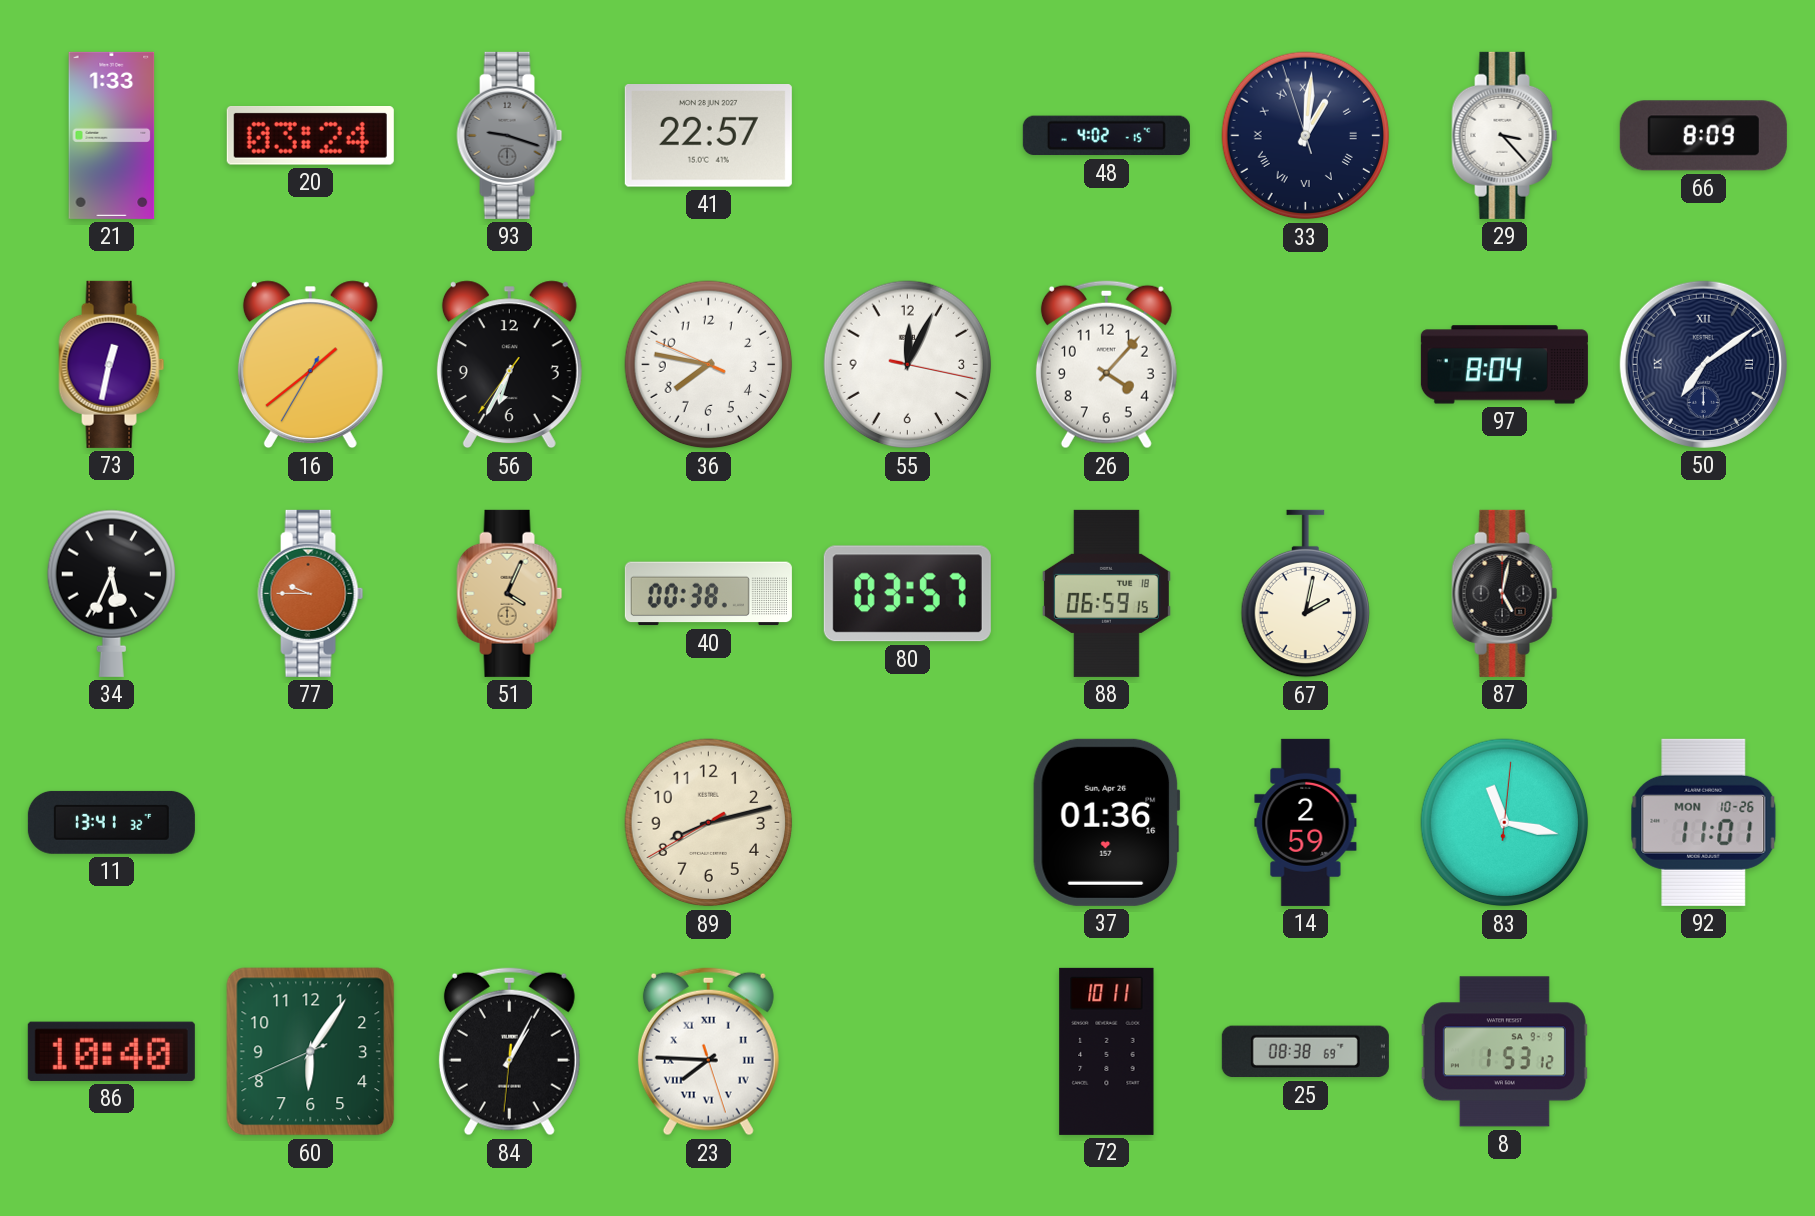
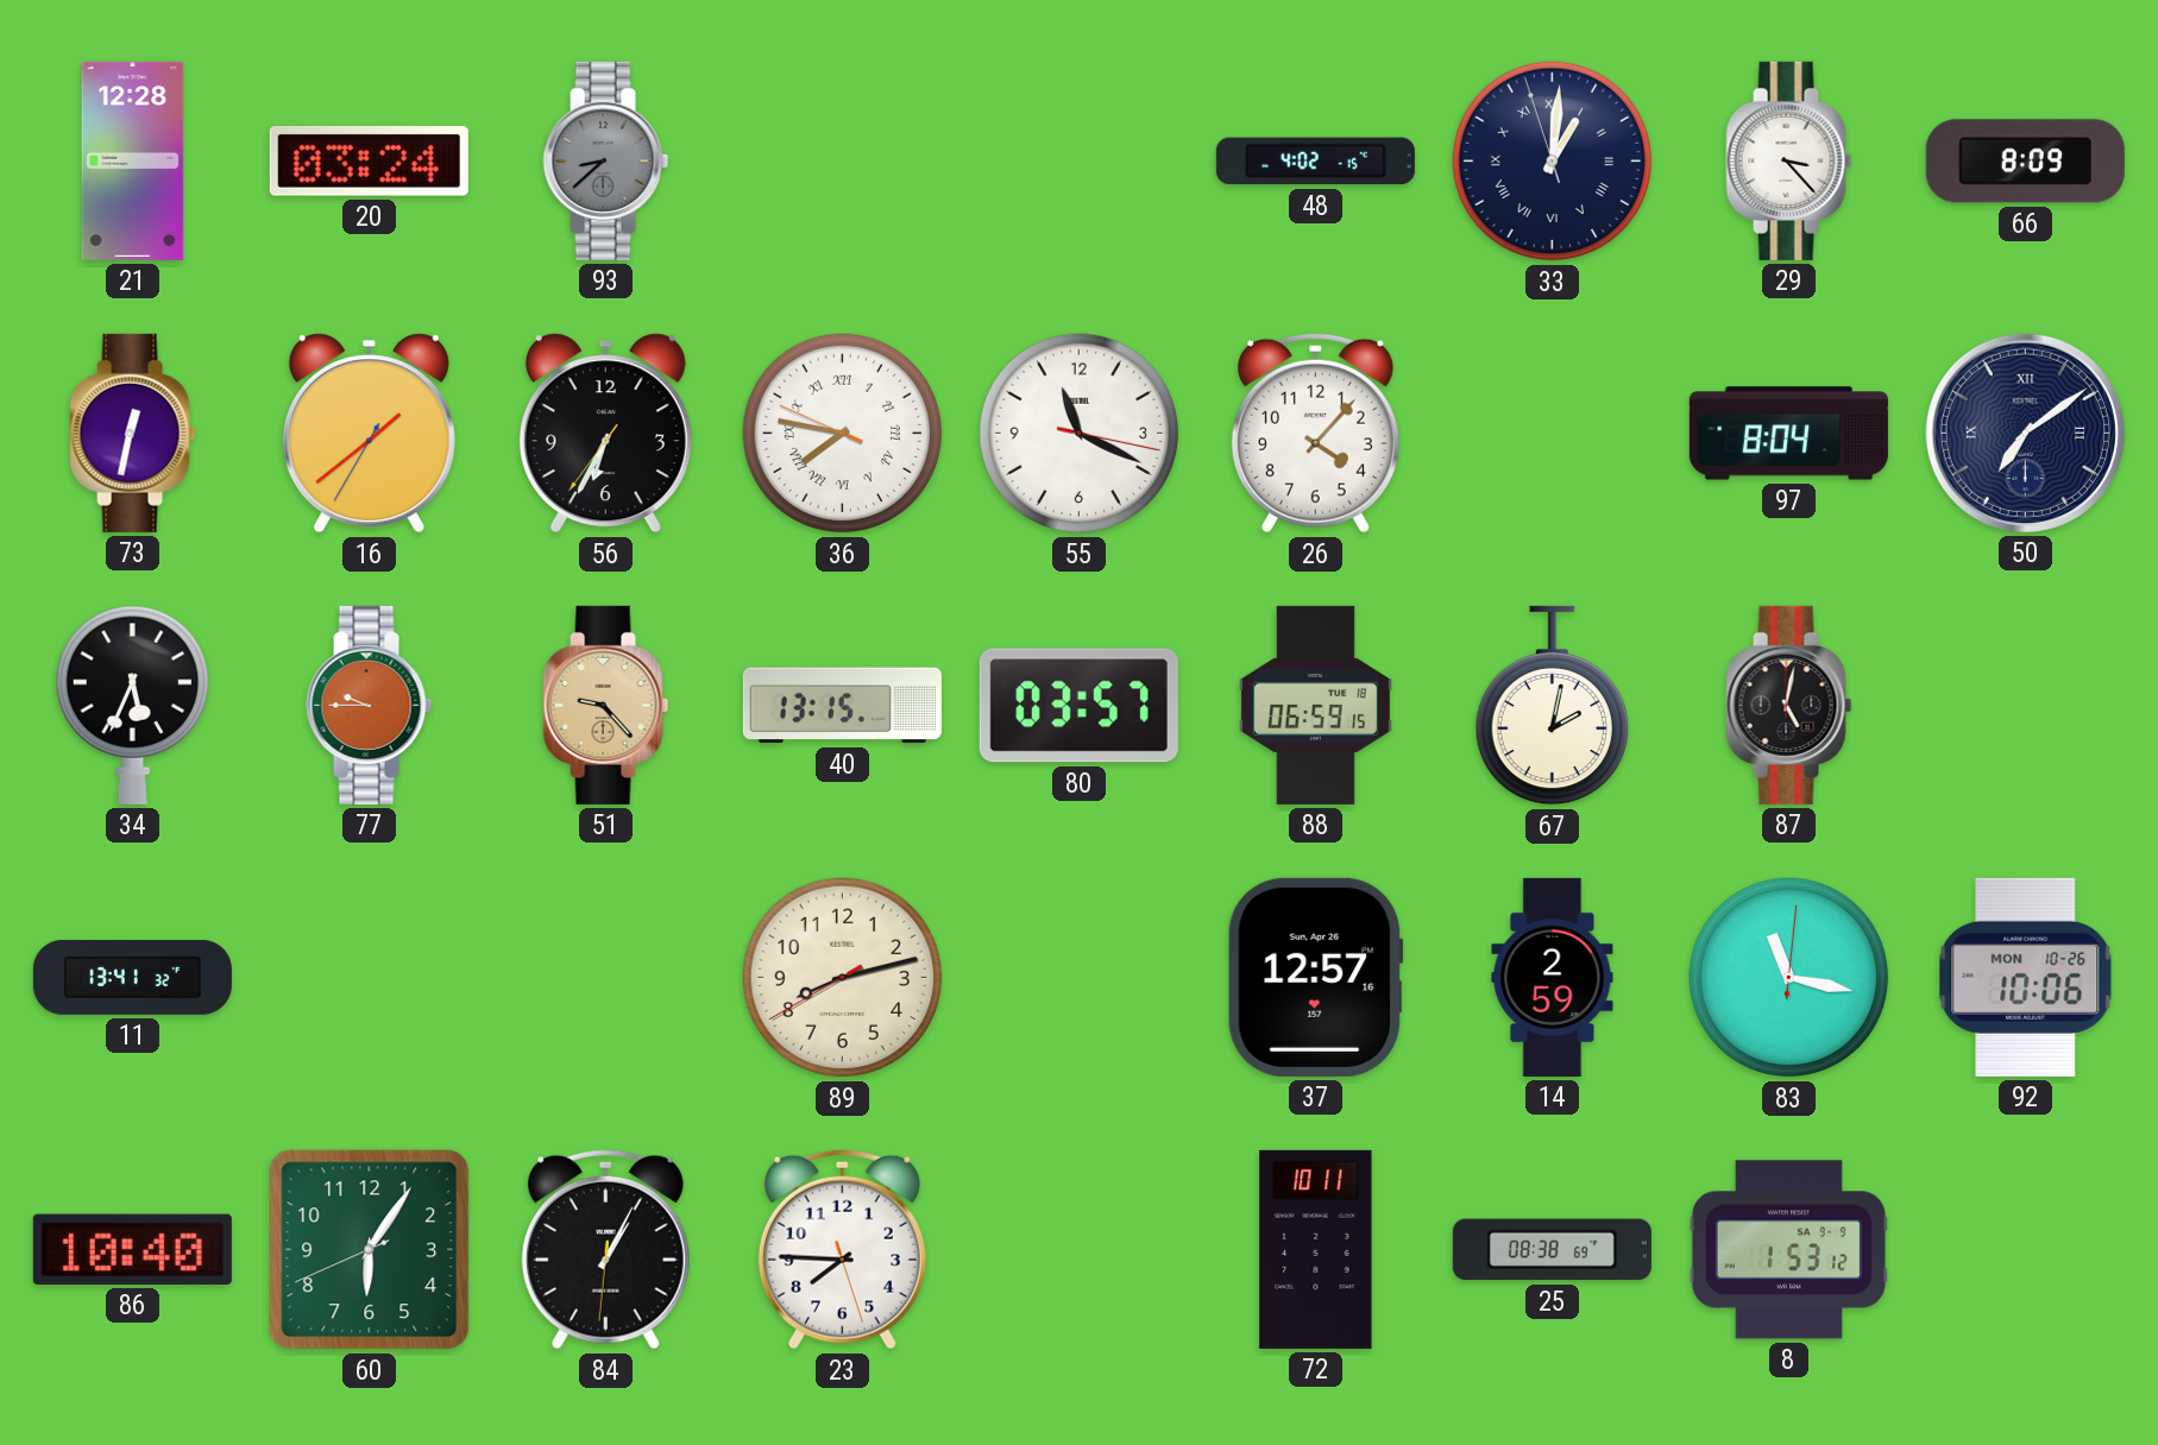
21: 1:33 -> 12:28 (133, 160)
93: 9:18 -> 8:38 (606, 160)
41: 22:57 -> none (708, 136)
36 numerals: Arabic -> Roman (843, 434)
55: 12:04 -> 11:19 (1080, 434)
51: 4:04 -> 9:23 (606, 705)
40: 00:38 -> 13:15 (842, 706)
37: 01:36 -> 12:57 (1315, 977)
92: 11:01 -> 10:06 (2026, 977)
23 numerals: Roman -> Arabic (842, 1250)
